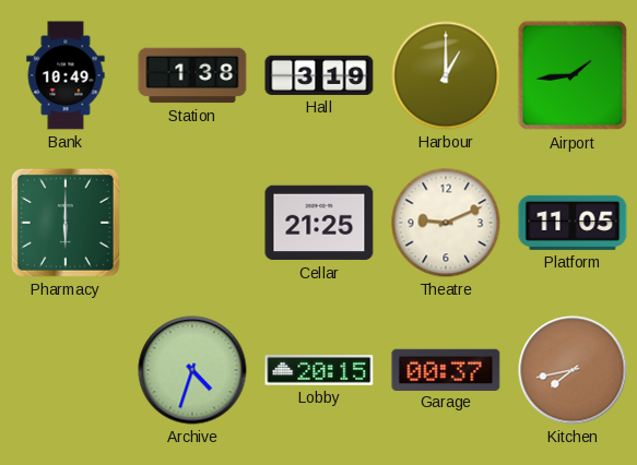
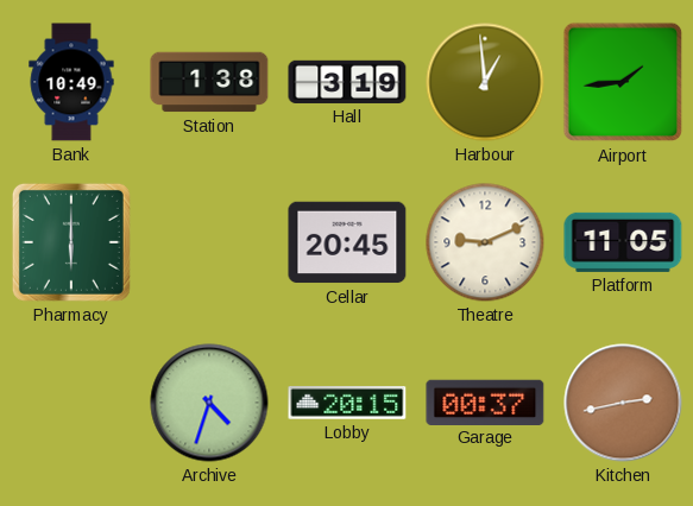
Harbour: 1:00 -> 12:59 (485, 82)
Cellar: 21:25 -> 20:45 (347, 242)
Kitchen: 7:43 -> 2:43 (623, 403)
